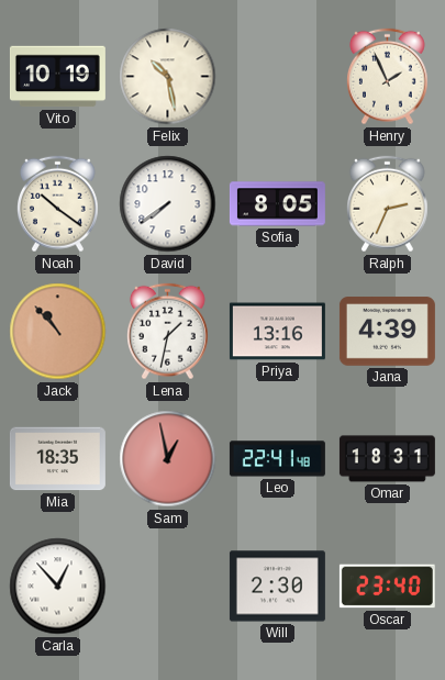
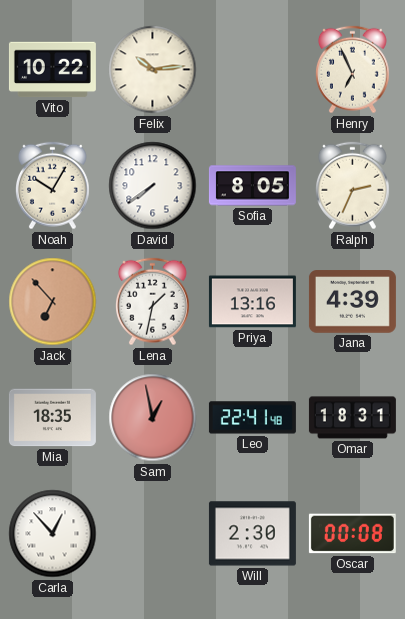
Vito: 10:19 -> 10:22 (52, 70)
Felix: 10:28 -> 10:14 (153, 70)
Henry: 1:56 -> 6:56 (353, 70)
Noah: 10:21 -> 10:05 (53, 186)
Jack: 10:53 -> 6:53 (53, 302)
Oscar: 23:40 -> 00:08 (352, 534)
